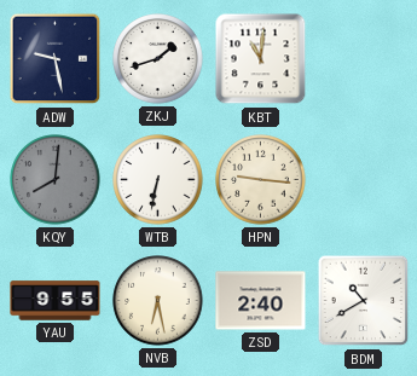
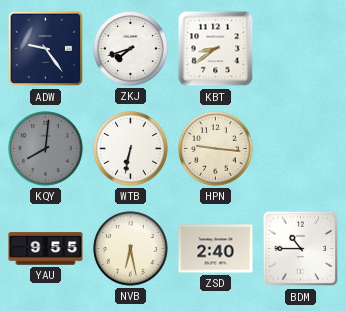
ADW: 9:28 -> 9:24 (46, 49)
ZKJ: 1:42 -> 7:42 (131, 49)
KBT: 11:01 -> 8:39 (216, 49)
BDM: 10:40 -> 10:45 (301, 249)
